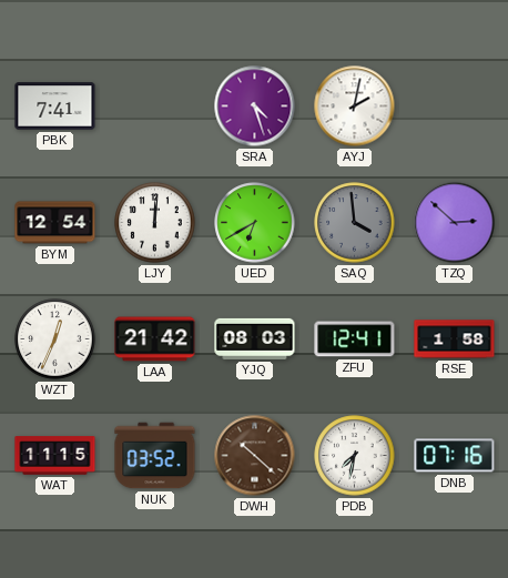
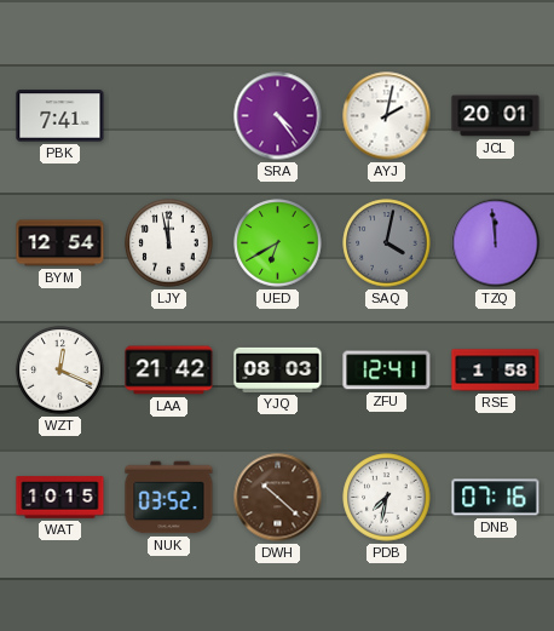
SRA: 4:27 -> 4:24 (278, 116)
JCL: none -> 20:01 (496, 116)
LJY: 12:01 -> 11:58 (169, 243)
SAQ: 3:59 -> 4:02 (387, 243)
TZQ: 2:52 -> 11:59 (496, 243)
WZT: 12:34 -> 12:19 (60, 371)
WAT: 11:15 -> 10:15 (60, 498)
